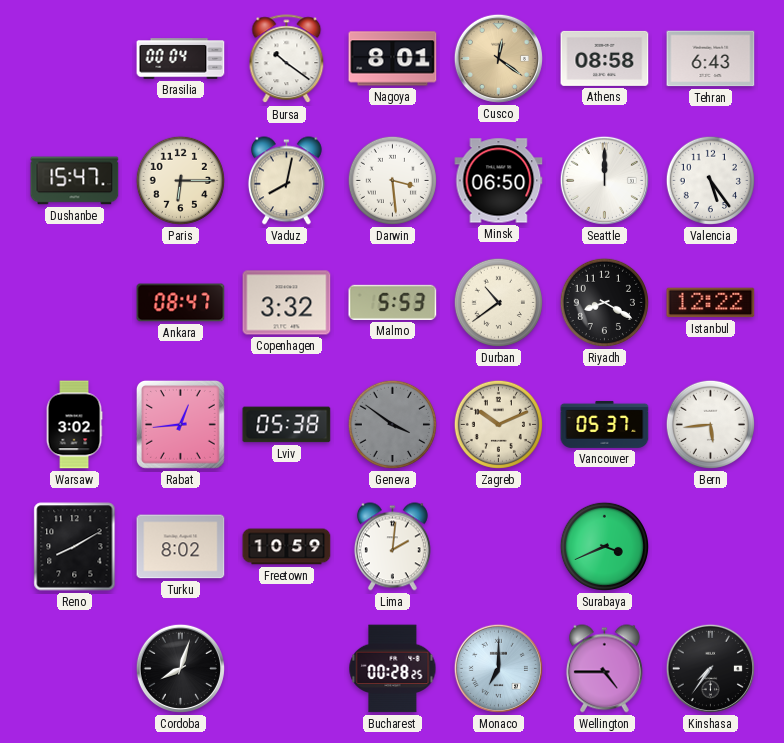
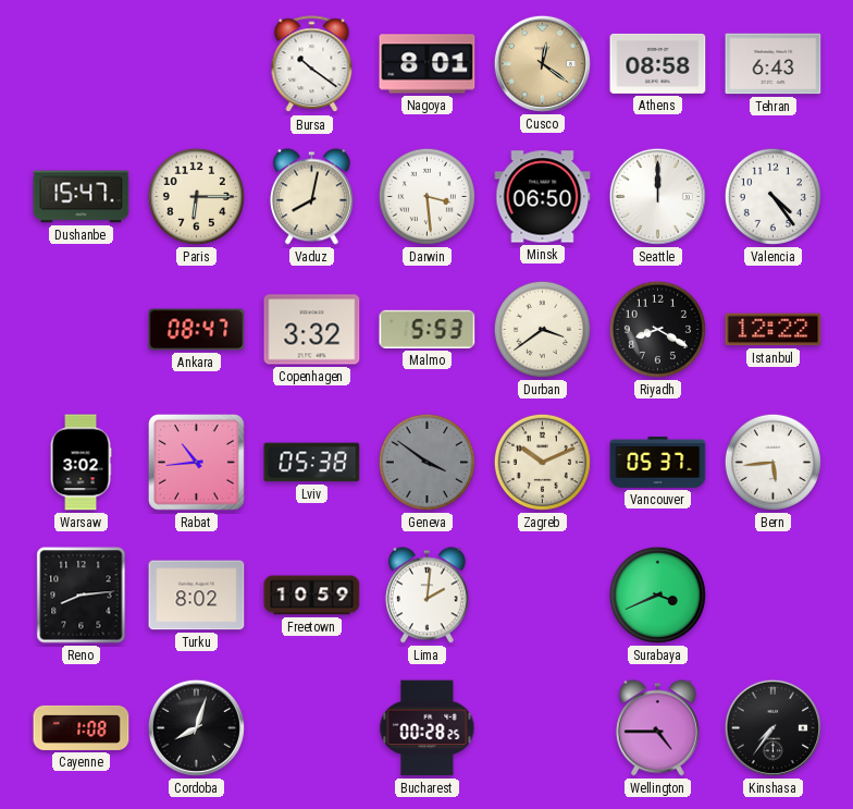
Brasilia: 00:04 -> none (181, 59)
Valencia: 5:24 -> 4:24 (772, 196)
Durban: 10:39 -> 3:39 (542, 329)
Rabat: 12:44 -> 10:44 (196, 462)
Reno: 8:10 -> 8:14 (82, 596)
Cayenne: none -> 1:08 (82, 727)
Monaco: 7:00 -> none (498, 668)
